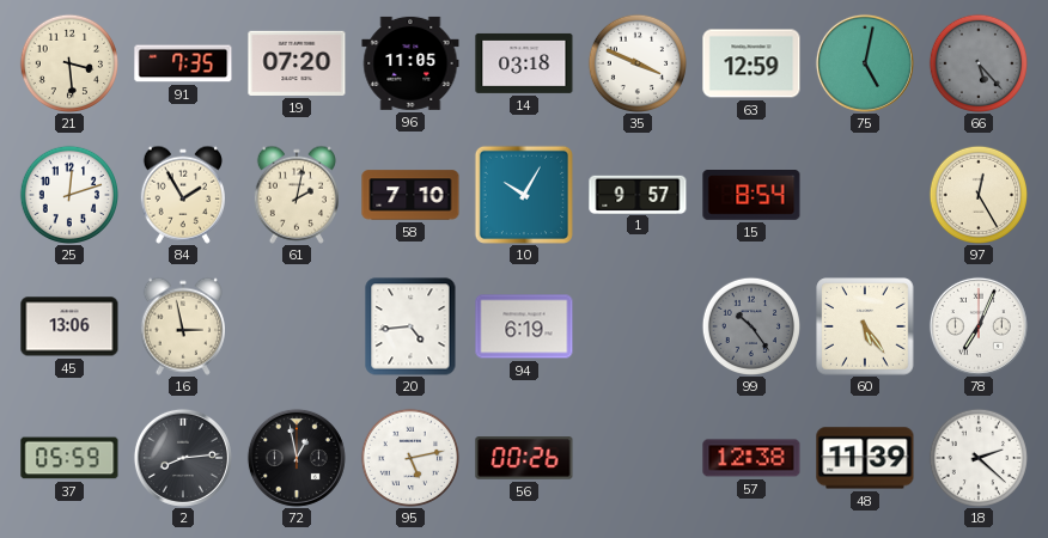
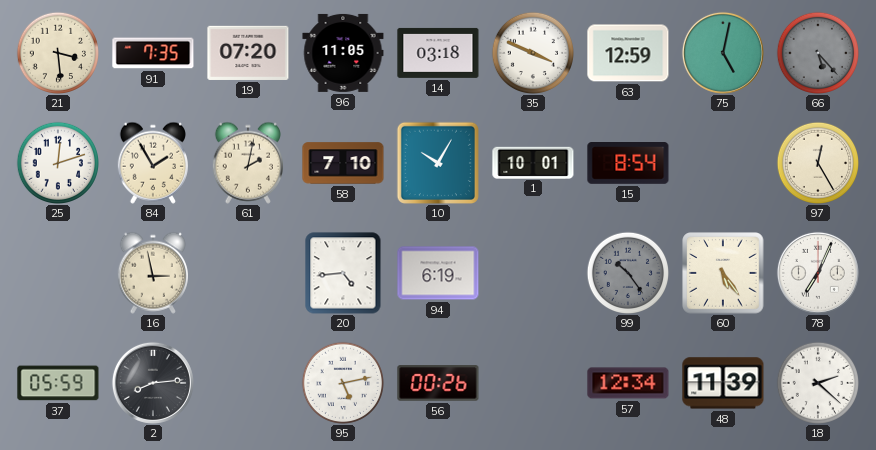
1: 9:57 -> 10:01 (533, 162)
45: 13:06 -> none (69, 326)
72: 12:58 -> none (297, 458)
57: 12:38 -> 12:34 (628, 383)
